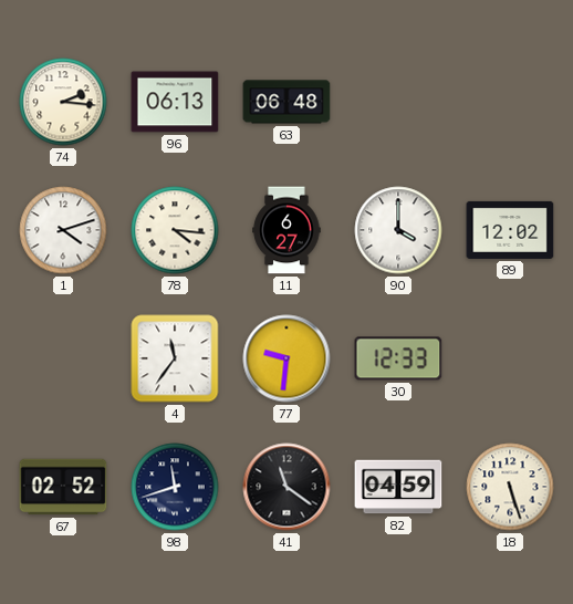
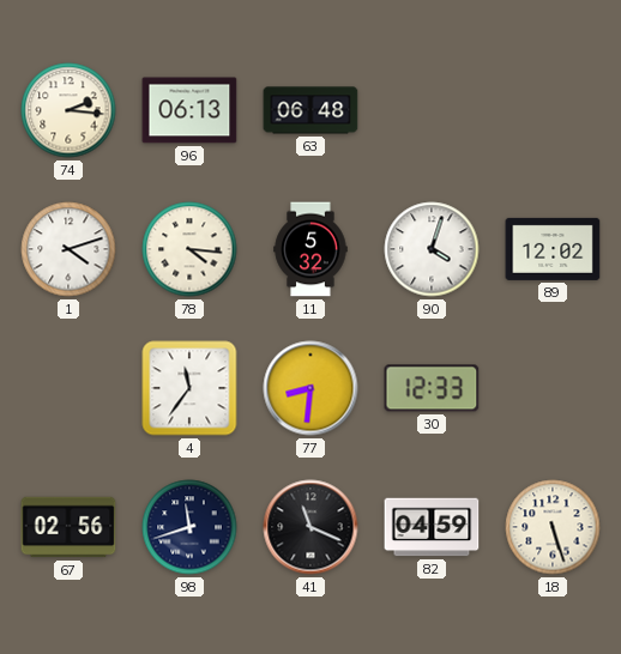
11: 6:27 -> 5:32 (310, 249)
90: 4:00 -> 4:03 (432, 249)
77: 9:31 -> 8:31 (310, 388)
67: 02:52 -> 02:56 (68, 527)
41: 11:21 -> 11:19 (310, 527)
